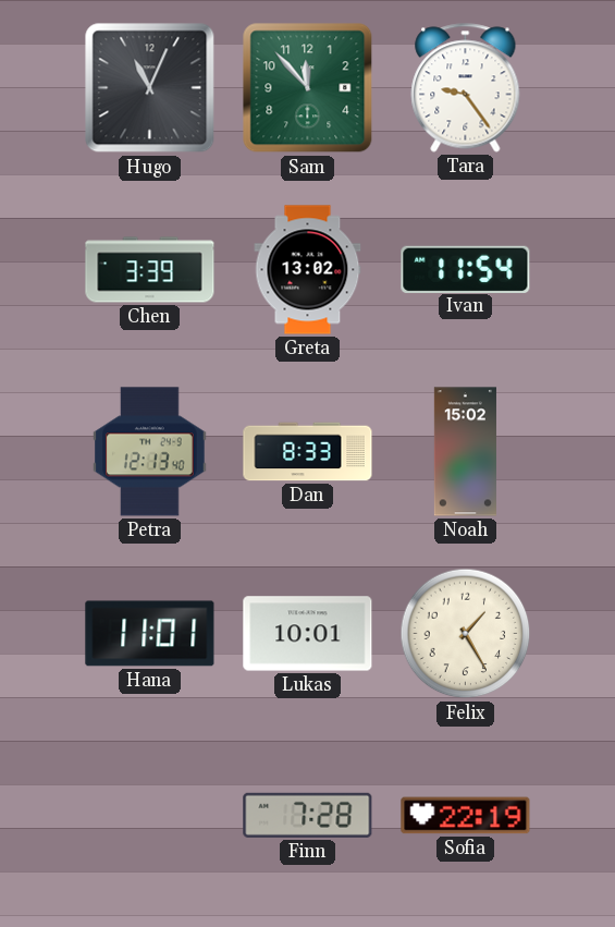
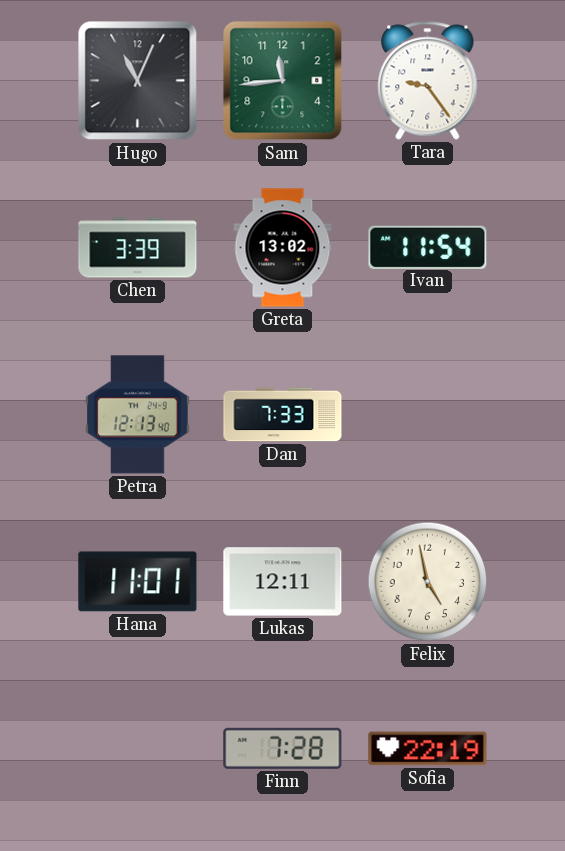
Sam: 11:53 -> 11:44 (283, 81)
Dan: 8:33 -> 7:33 (283, 415)
Noah: 15:02 -> none (465, 452)
Lukas: 10:01 -> 12:11 (283, 582)
Felix: 1:25 -> 4:58 (428, 582)
